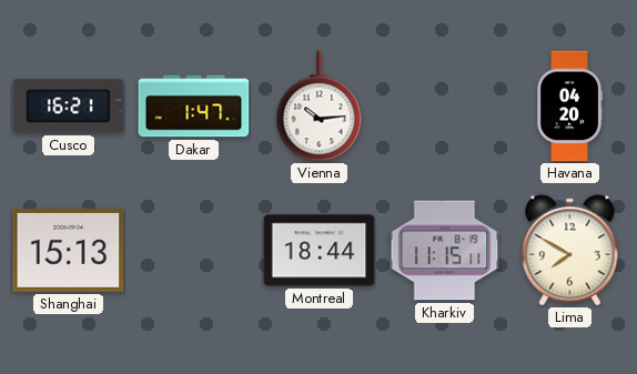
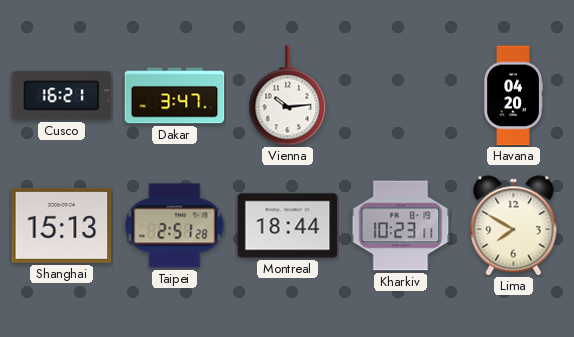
Dakar: 1:47 -> 3:47 (175, 96)
Taipei: none -> 2:51 (175, 226)
Kharkiv: 11:15 -> 10:23 (401, 226)
